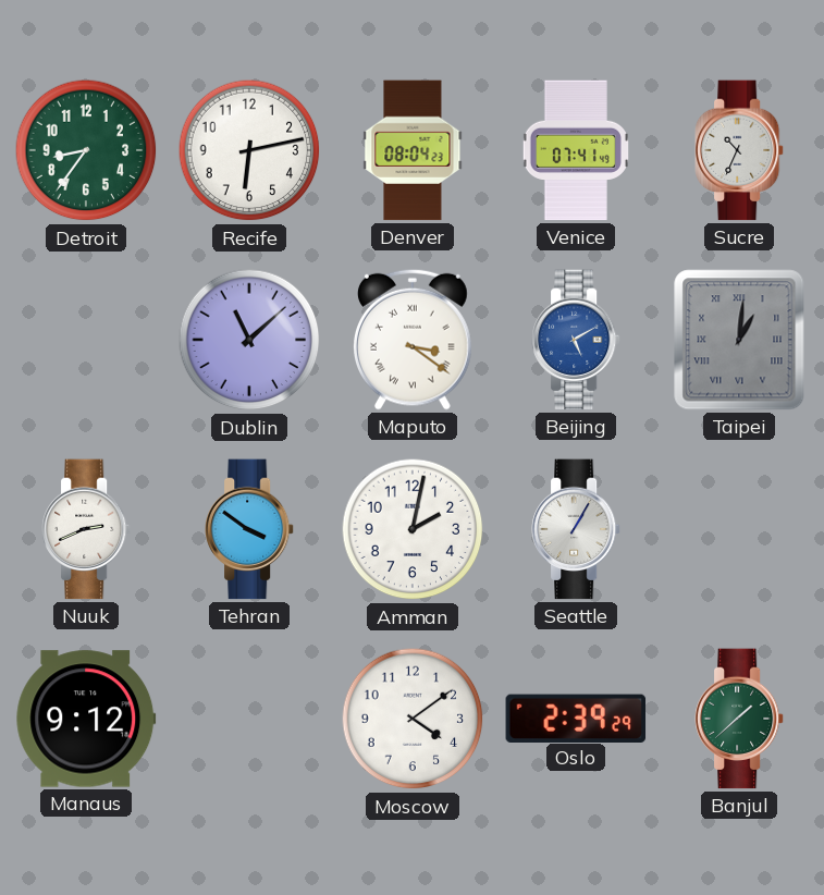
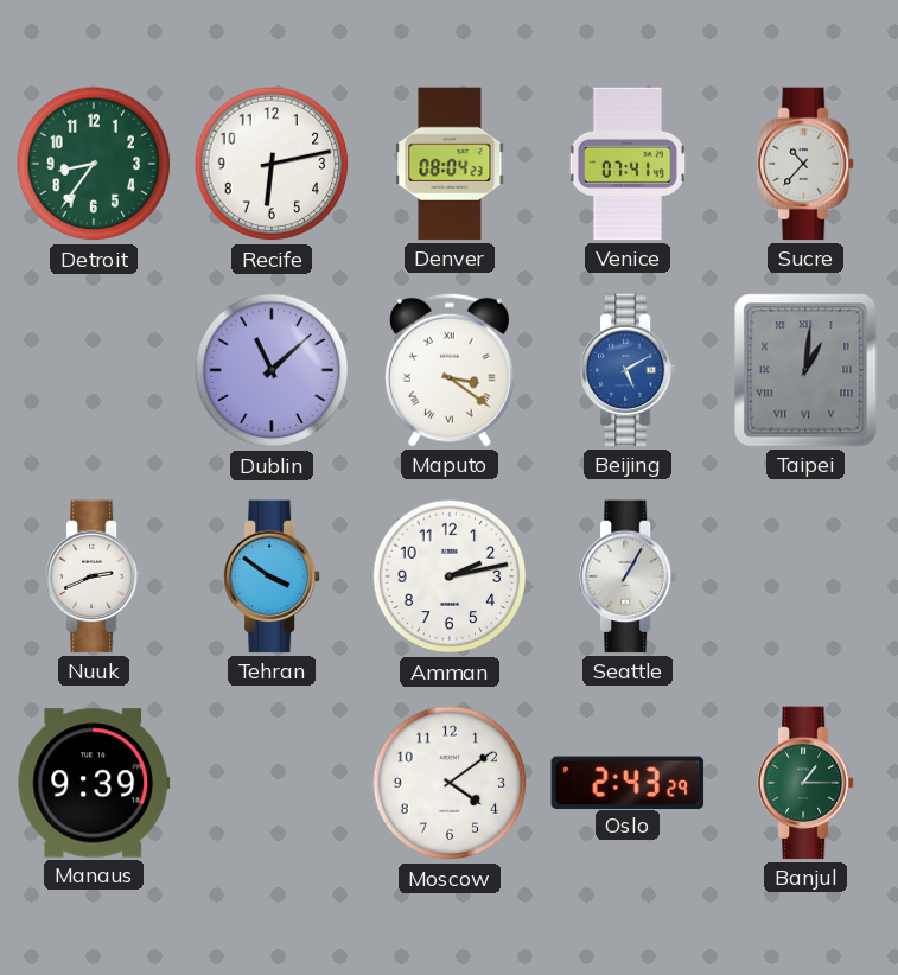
Sucre: 10:34 -> 10:37 (805, 164)
Amman: 2:02 -> 2:13 (450, 576)
Manaus: 9:12 -> 9:39 (94, 783)
Oslo: 2:39 -> 2:43 (628, 782)
Banjul: 1:38 -> 1:15 (805, 783)
